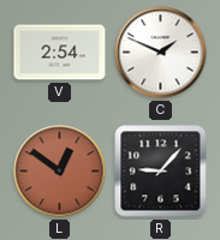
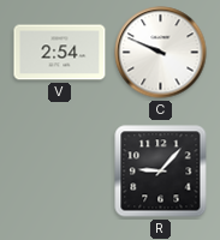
C: 1:49 -> 9:49 (161, 53)
L: 12:51 -> none (60, 172)
